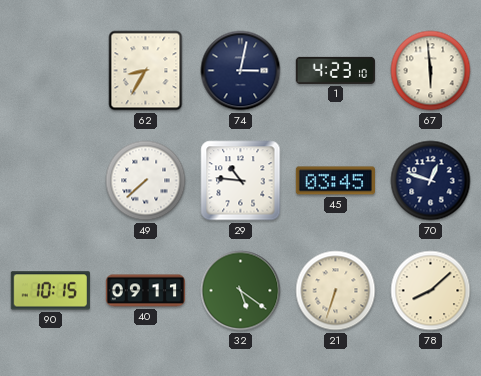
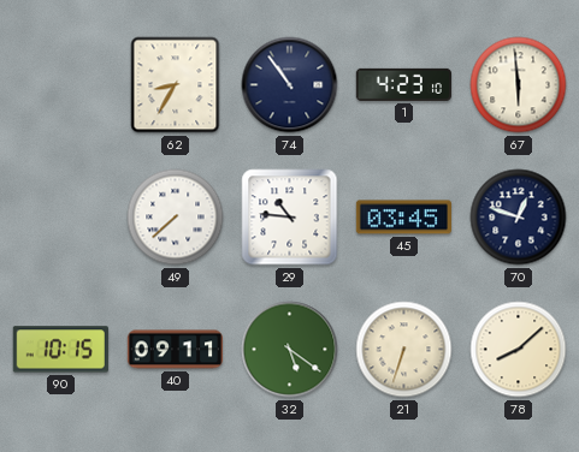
74: 3:02 -> 10:54 (290, 85)
